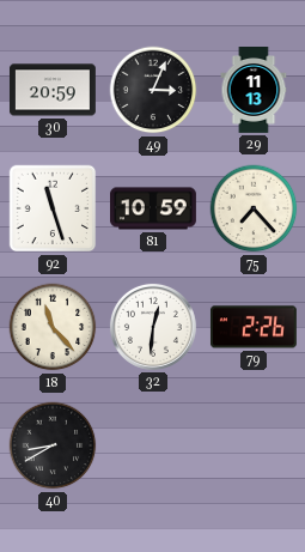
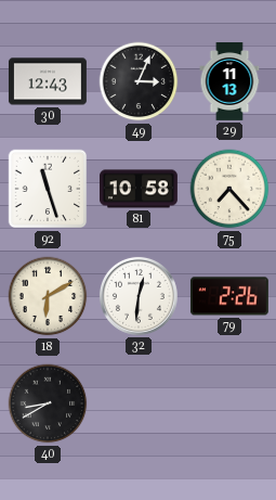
30: 20:59 -> 12:43 (48, 81)
81: 10:59 -> 10:58 (140, 189)
18: 11:23 -> 6:10 (48, 296)
